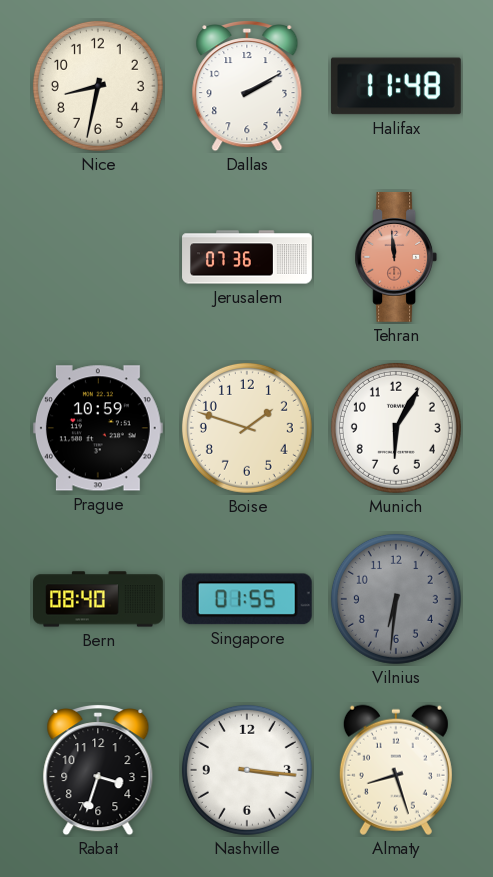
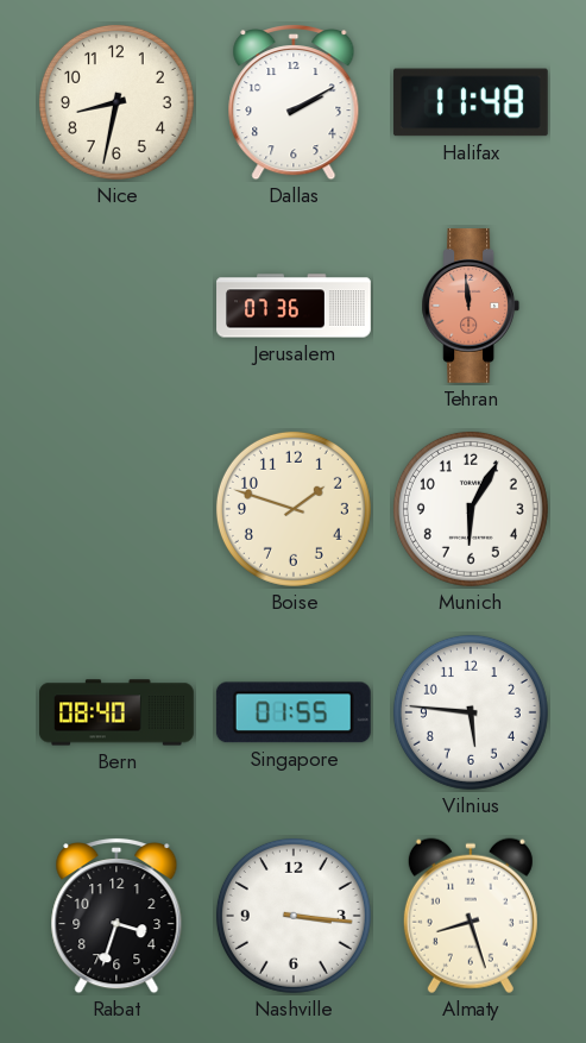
Prague: 10:59 -> none (98, 428)
Vilnius: 6:31 -> 5:46 (471, 712)
Vilnius dial: grey -> white (471, 712)
